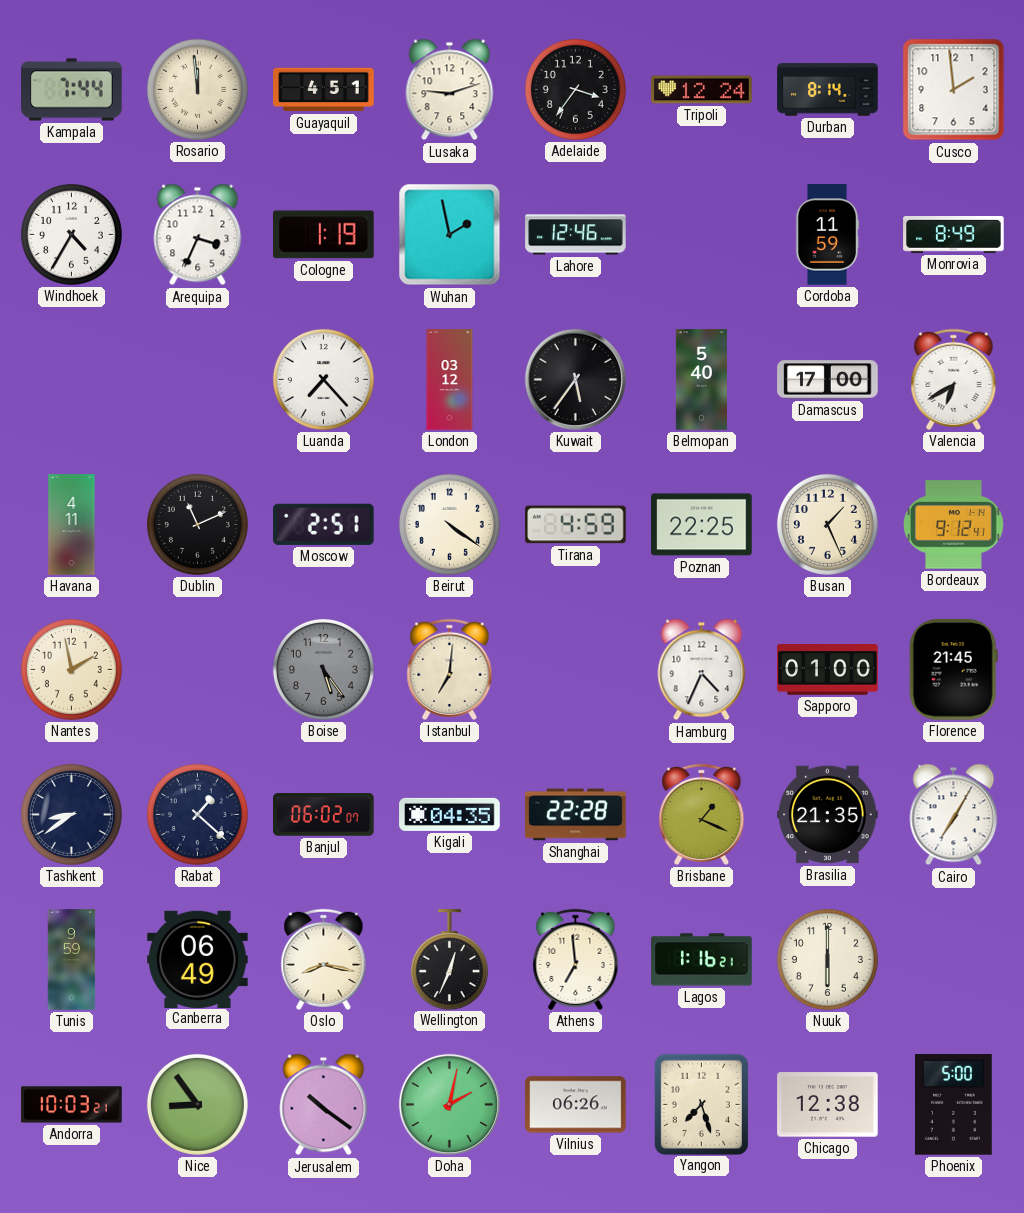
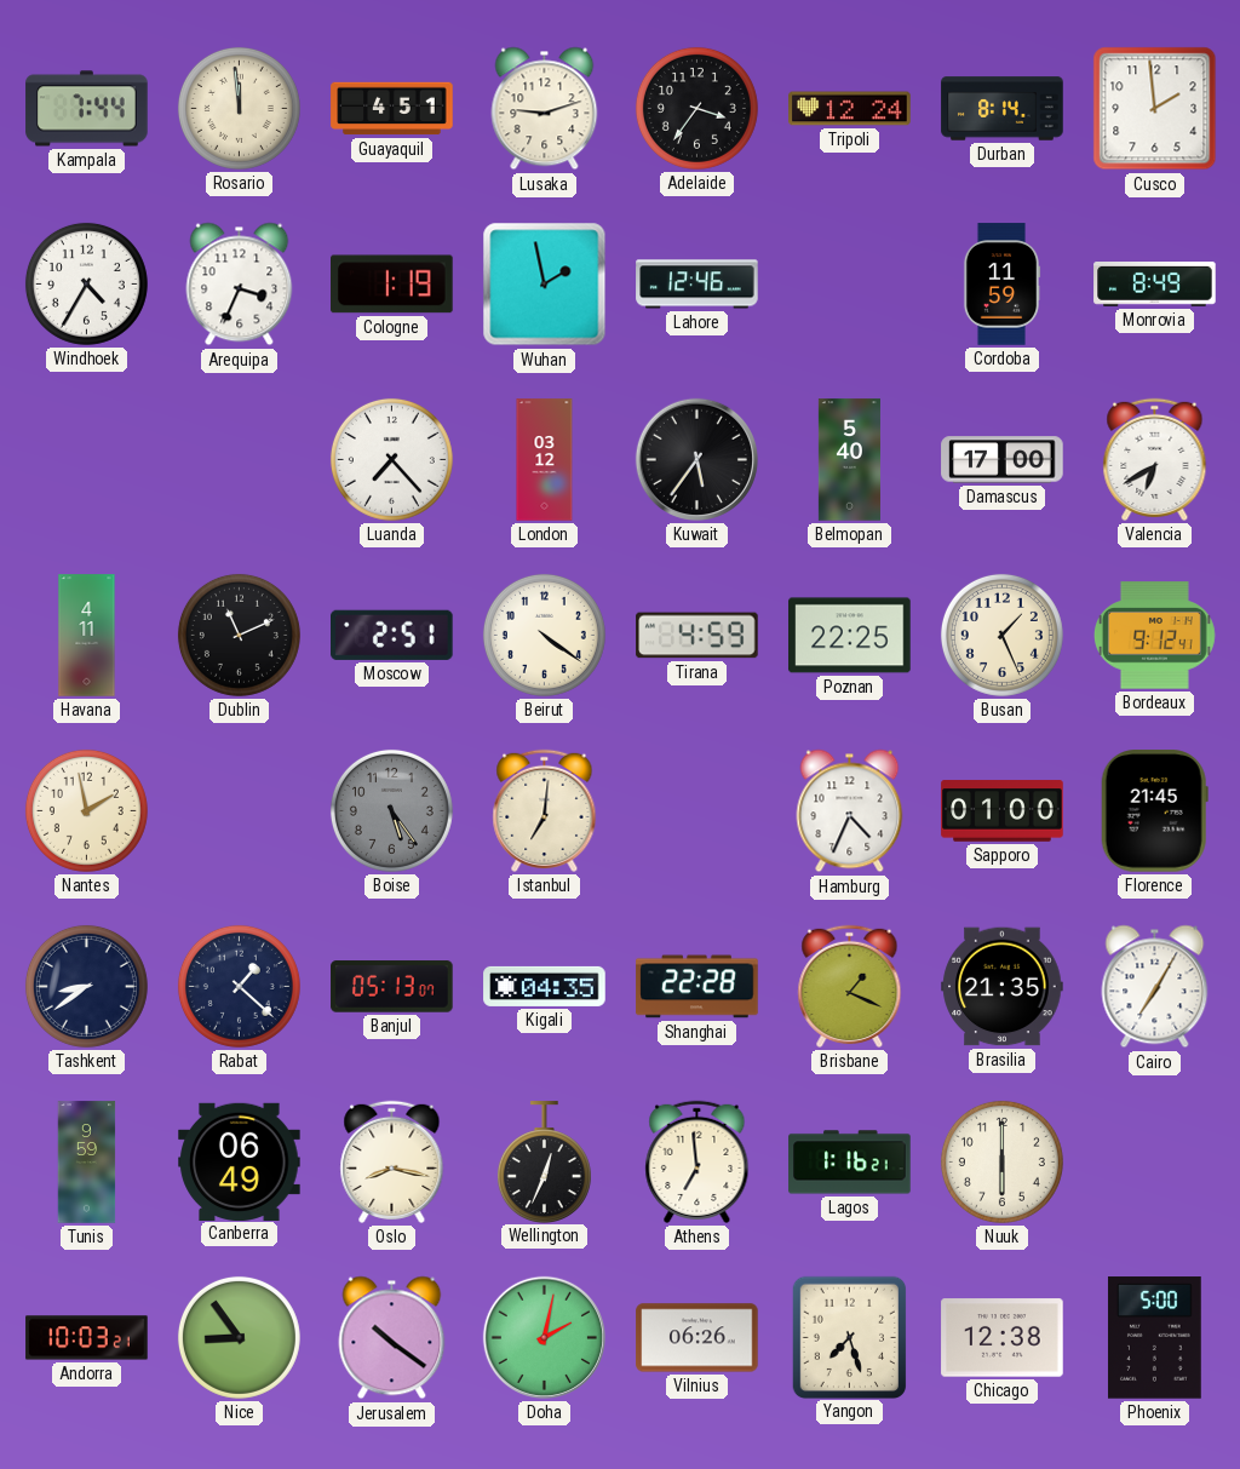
Banjul: 06:02 -> 05:13 (392, 987)
